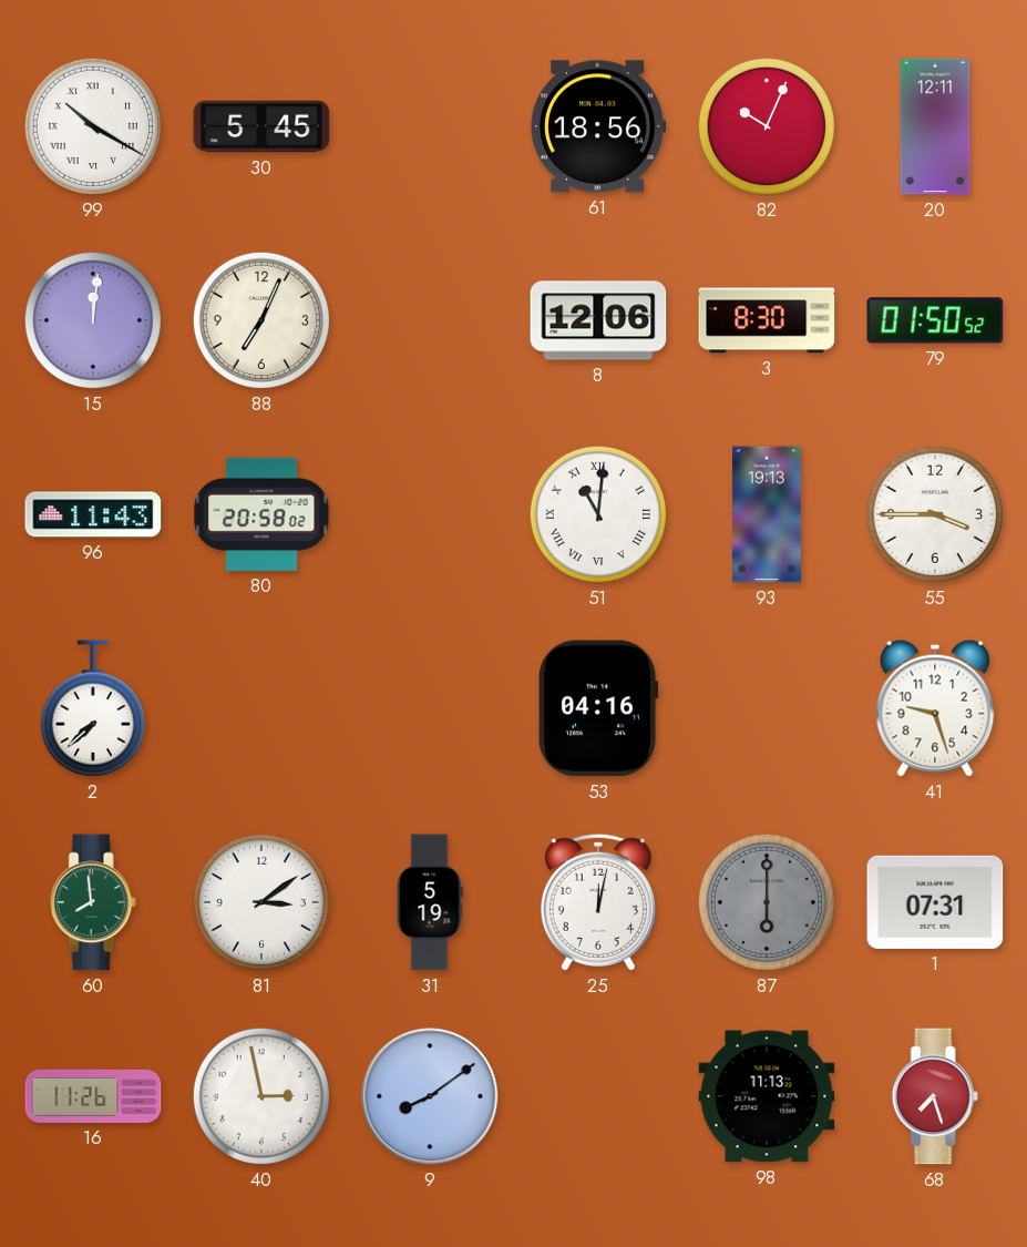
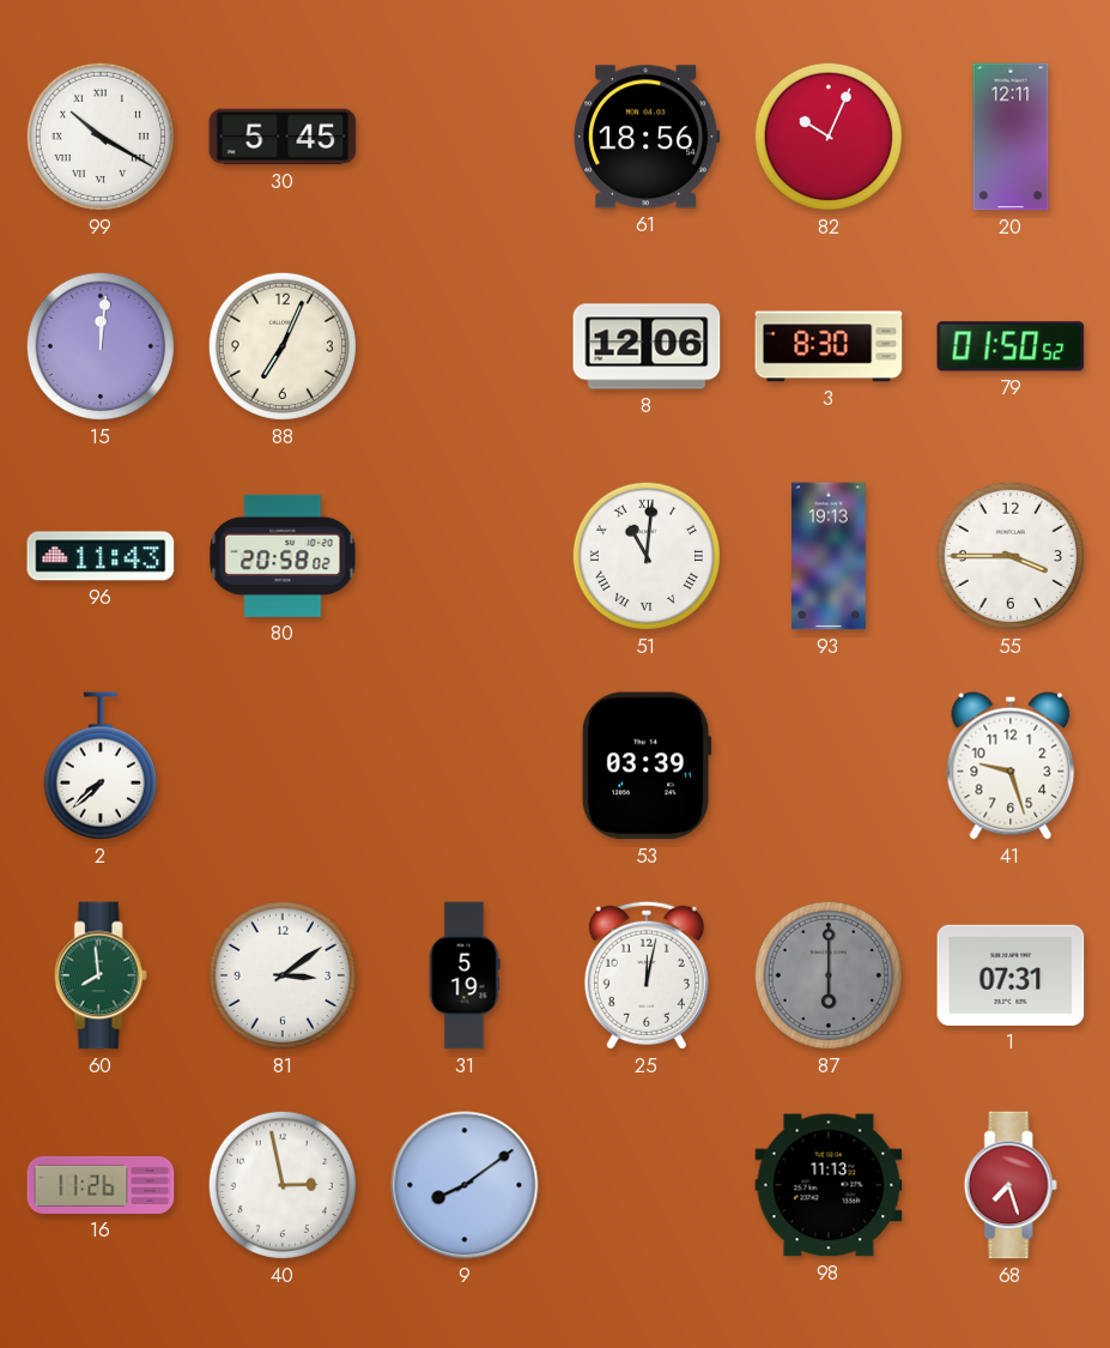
53: 04:16 -> 03:39 (647, 766)
